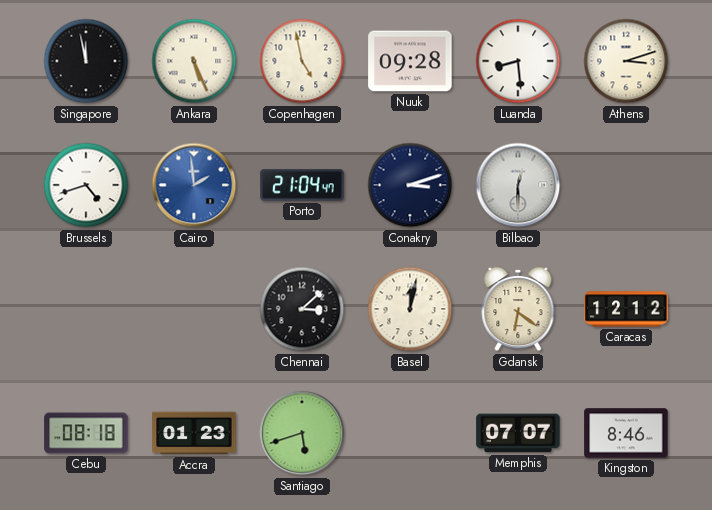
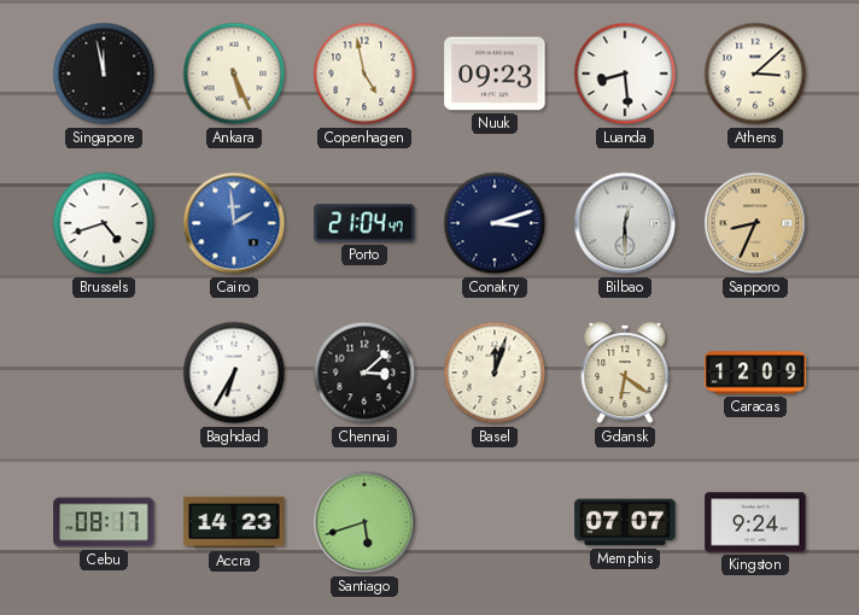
Nuuk: 09:28 -> 09:23 (495, 74)
Athens: 3:12 -> 3:08 (755, 74)
Sapporo: none -> 8:34 (755, 223)
Baghdad: none -> 6:35 (234, 373)
Basel: 12:02 -> 12:03 (495, 373)
Caracas: 12:12 -> 12:09 (755, 373)
Cebu: 08:18 -> 08:17 (104, 522)
Accra: 01:23 -> 14:23 (234, 522)
Kingston: 8:46 -> 9:24 (755, 522)
